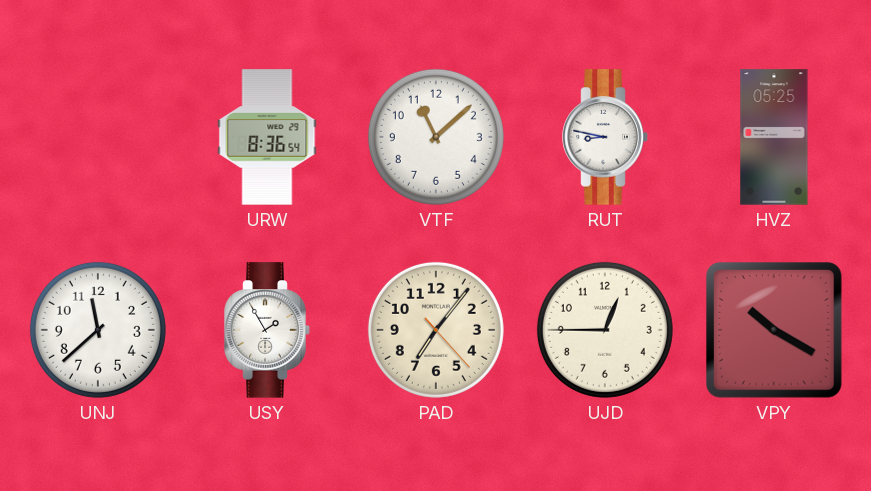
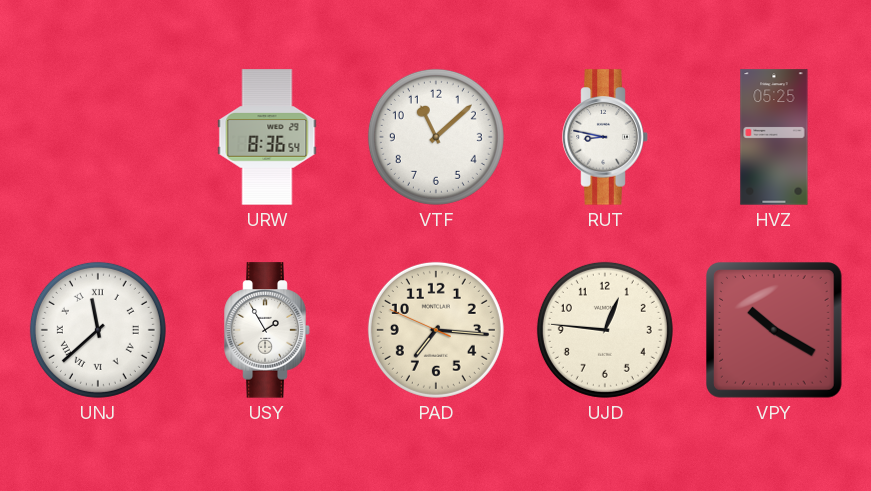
UNJ numerals: Arabic -> Roman (98, 330)
PAD: 7:06 -> 7:15 (436, 330)
UJD: 12:45 -> 12:46 (605, 330)
